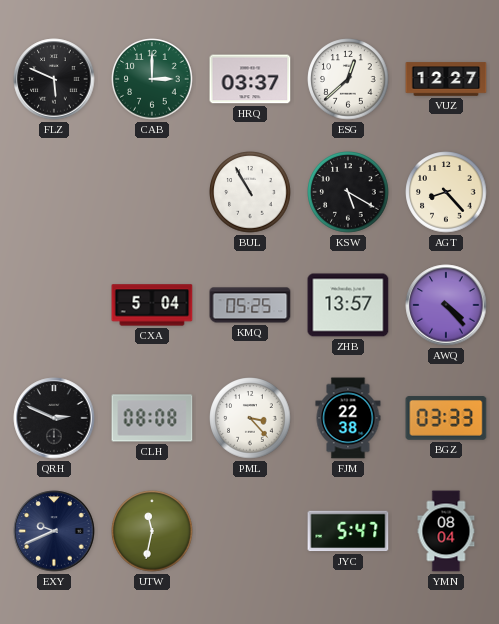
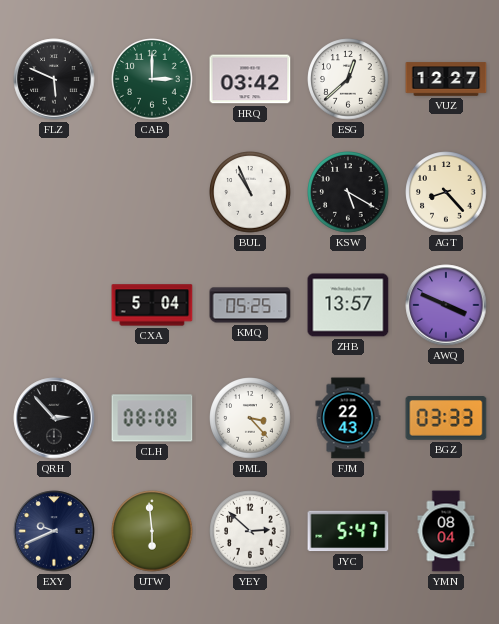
HRQ: 03:37 -> 03:42 (250, 79)
BUL: 10:55 -> 10:56 (250, 192)
AWQ: 4:23 -> 3:49 (446, 305)
QRH: 2:49 -> 2:53 (54, 418)
FJM: 22:38 -> 22:43 (348, 418)
UTW: 11:32 -> 5:59 (152, 531)
YEY: none -> 2:52 (250, 531)
